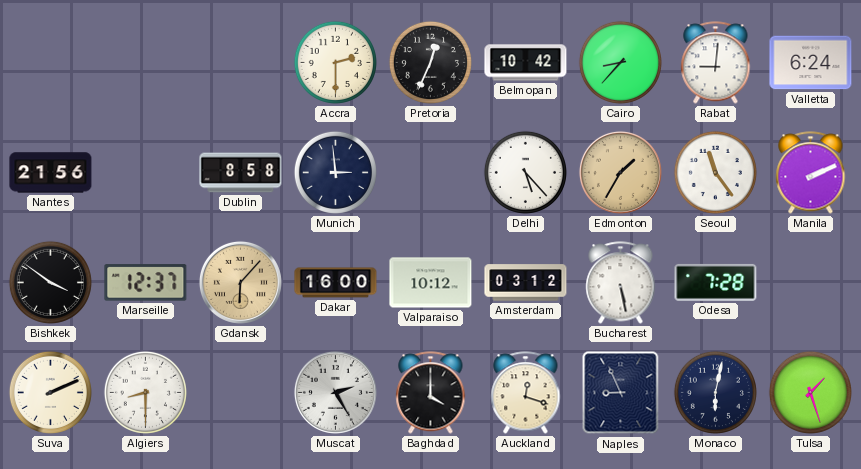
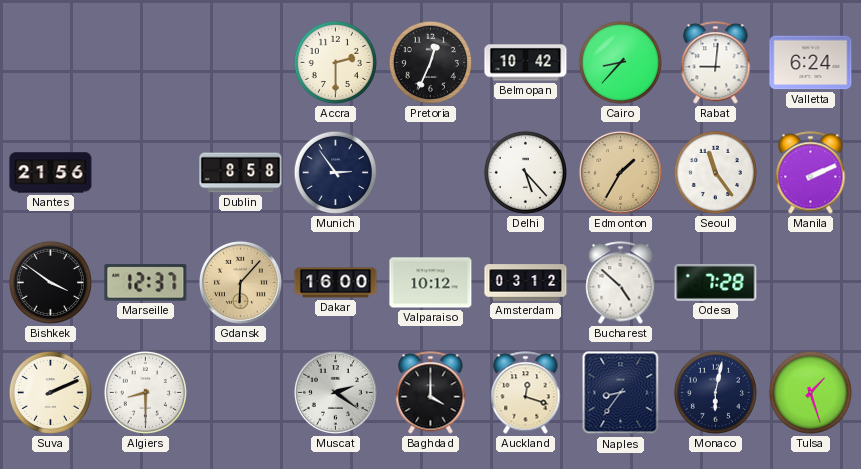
Munich: 2:59 -> 2:54 (335, 172)
Bucharest: 5:28 -> 4:52 (621, 283)
Muscat: 2:25 -> 2:21 (335, 392)
Naples: 8:56 -> 8:36 (621, 393)
